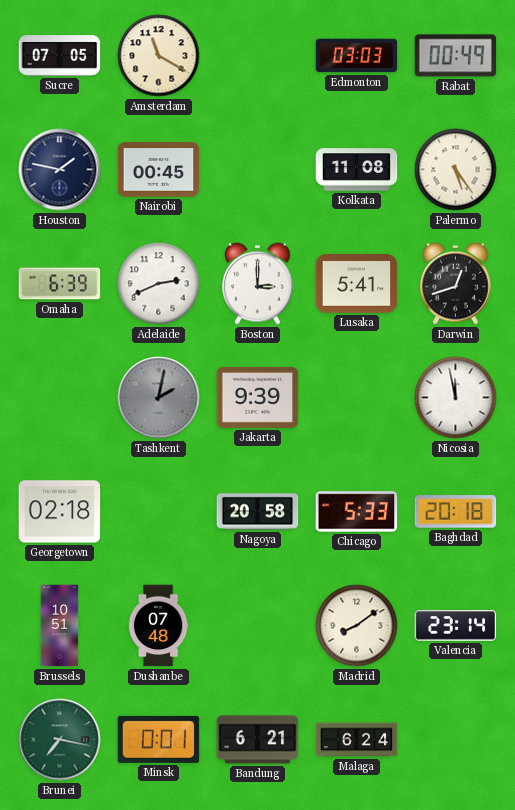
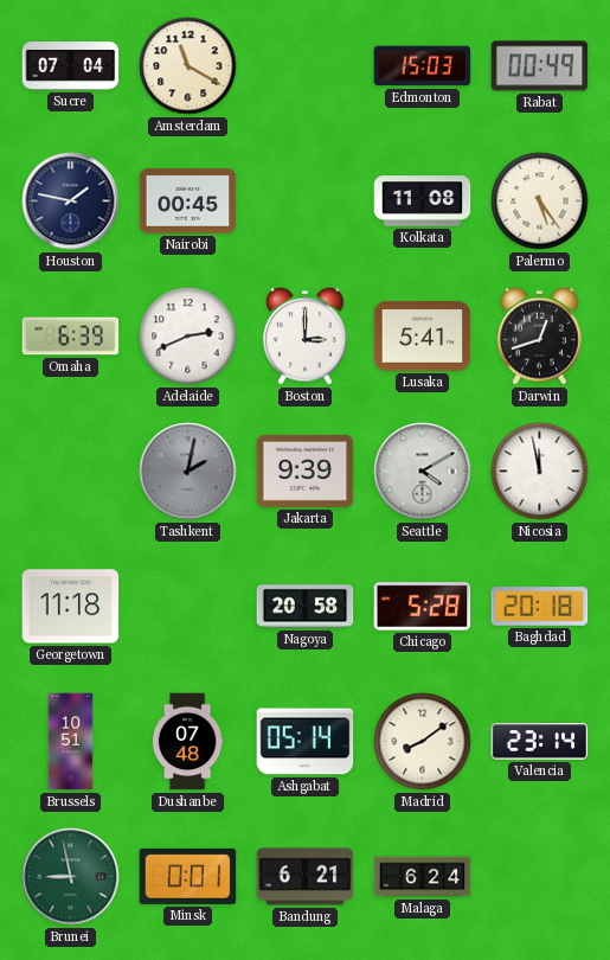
Sucre: 07:05 -> 07:04 (71, 66)
Edmonton: 03:03 -> 15:03 (423, 66)
Seattle: none -> 4:10 (423, 472)
Georgetown: 02:18 -> 11:18 (71, 607)
Chicago: 5:33 -> 5:28 (423, 607)
Ashgabat: none -> 05:14 (306, 742)
Brunei: 7:17 -> 8:58 (71, 877)
